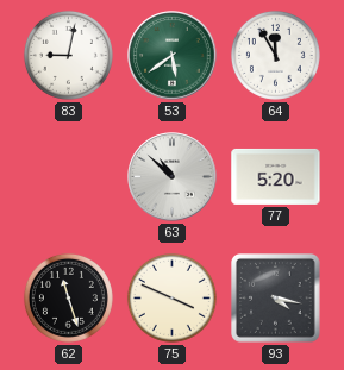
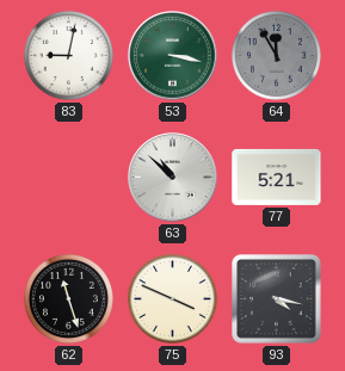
53: 5:39 -> 3:17 (173, 56)
64 dial: white -> grey (276, 55)
77: 5:20 -> 5:21 (277, 177)
